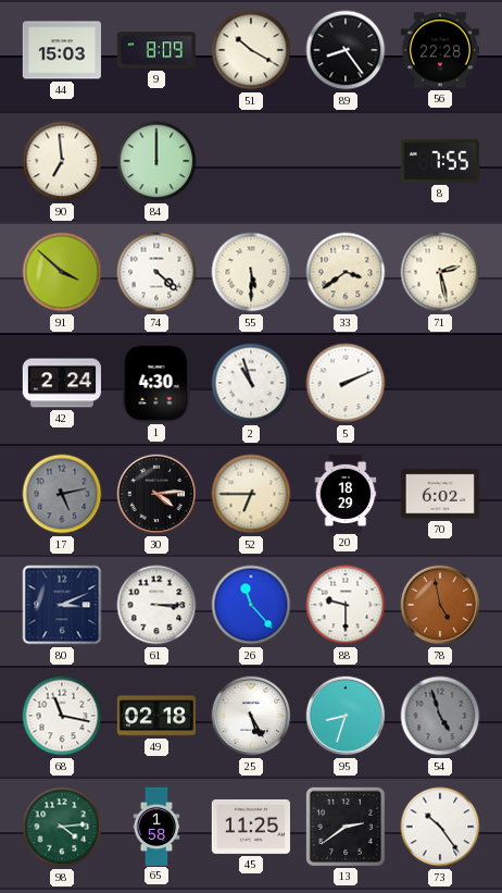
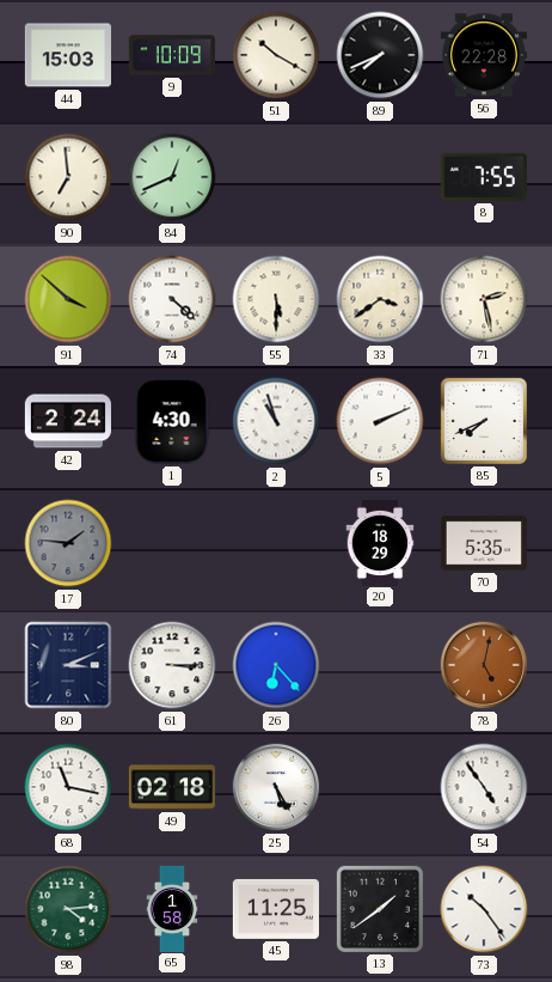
9: 8:09 -> 10:09 (172, 55)
89: 8:24 -> 7:41 (380, 55)
84: 12:00 -> 12:41 (172, 177)
85: none -> 7:41 (484, 421)
17: 5:13 -> 1:46 (68, 543)
30: 4:14 -> none (156, 494)
52: 6:45 -> none (251, 494)
70: 6:02 -> 5:35 (484, 543)
26: 11:23 -> 6:23 (276, 665)
88: 9:30 -> none (346, 605)
78: 4:58 -> 5:02 (484, 665)
95: 8:33 -> none (346, 716)
54: 4:57 -> 4:54 (484, 787)
54 dial: grey -> white (484, 787)
13: 2:39 -> 1:39 (380, 909)
